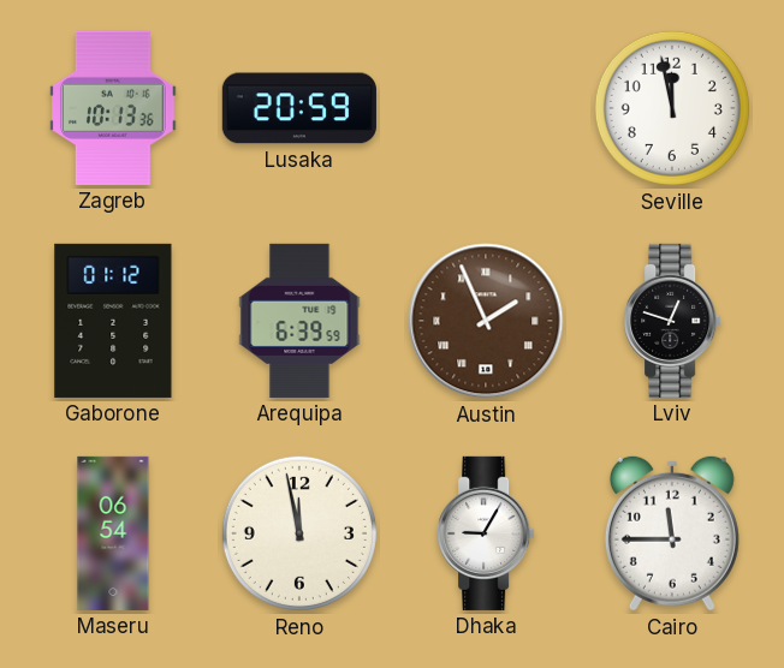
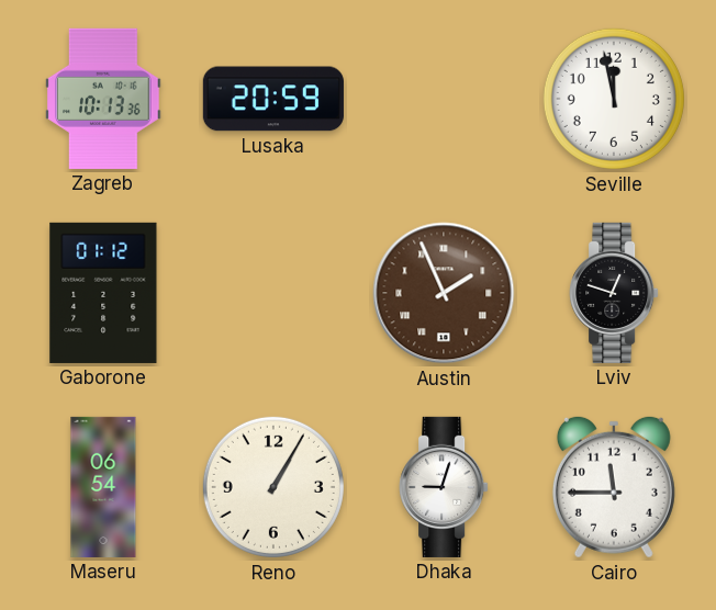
Arequipa: 6:39 -> none (299, 321)
Reno: 11:58 -> 1:05 (273, 487)
Dhaka: 9:05 -> 9:03 (444, 487)
